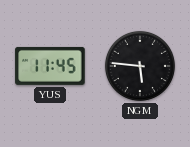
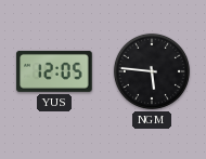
YUS: 11:45 -> 12:05 (54, 71)
